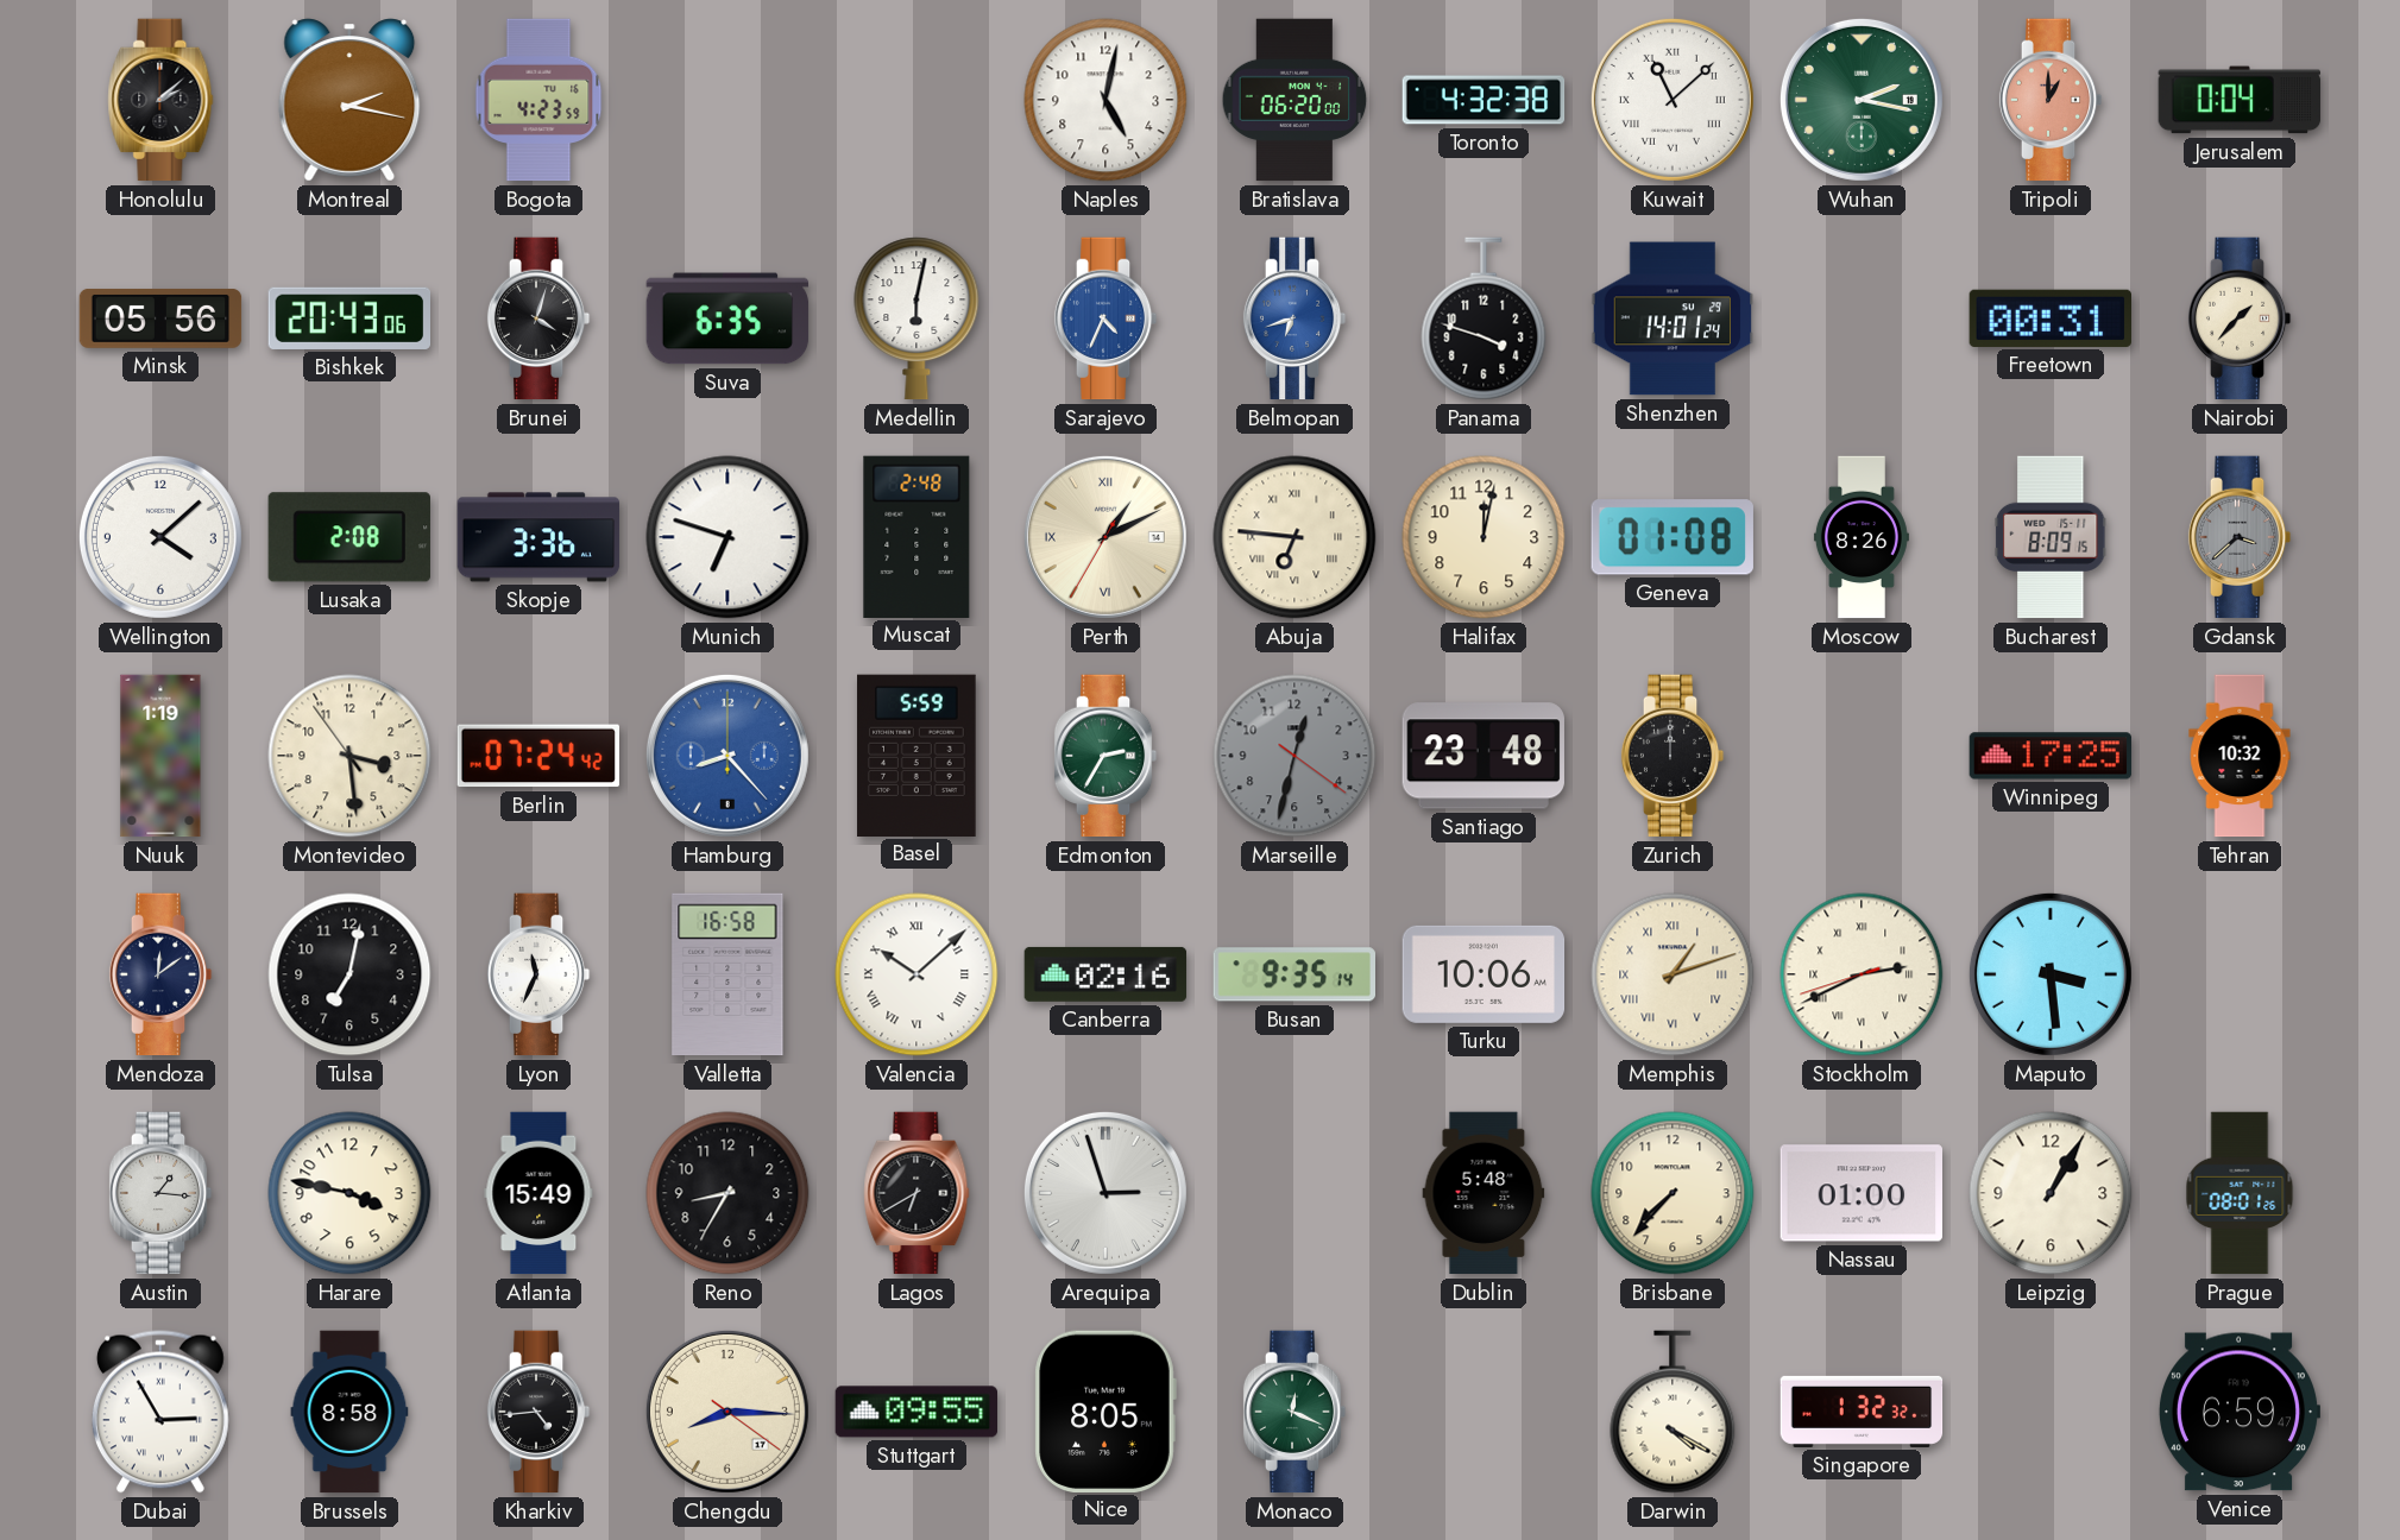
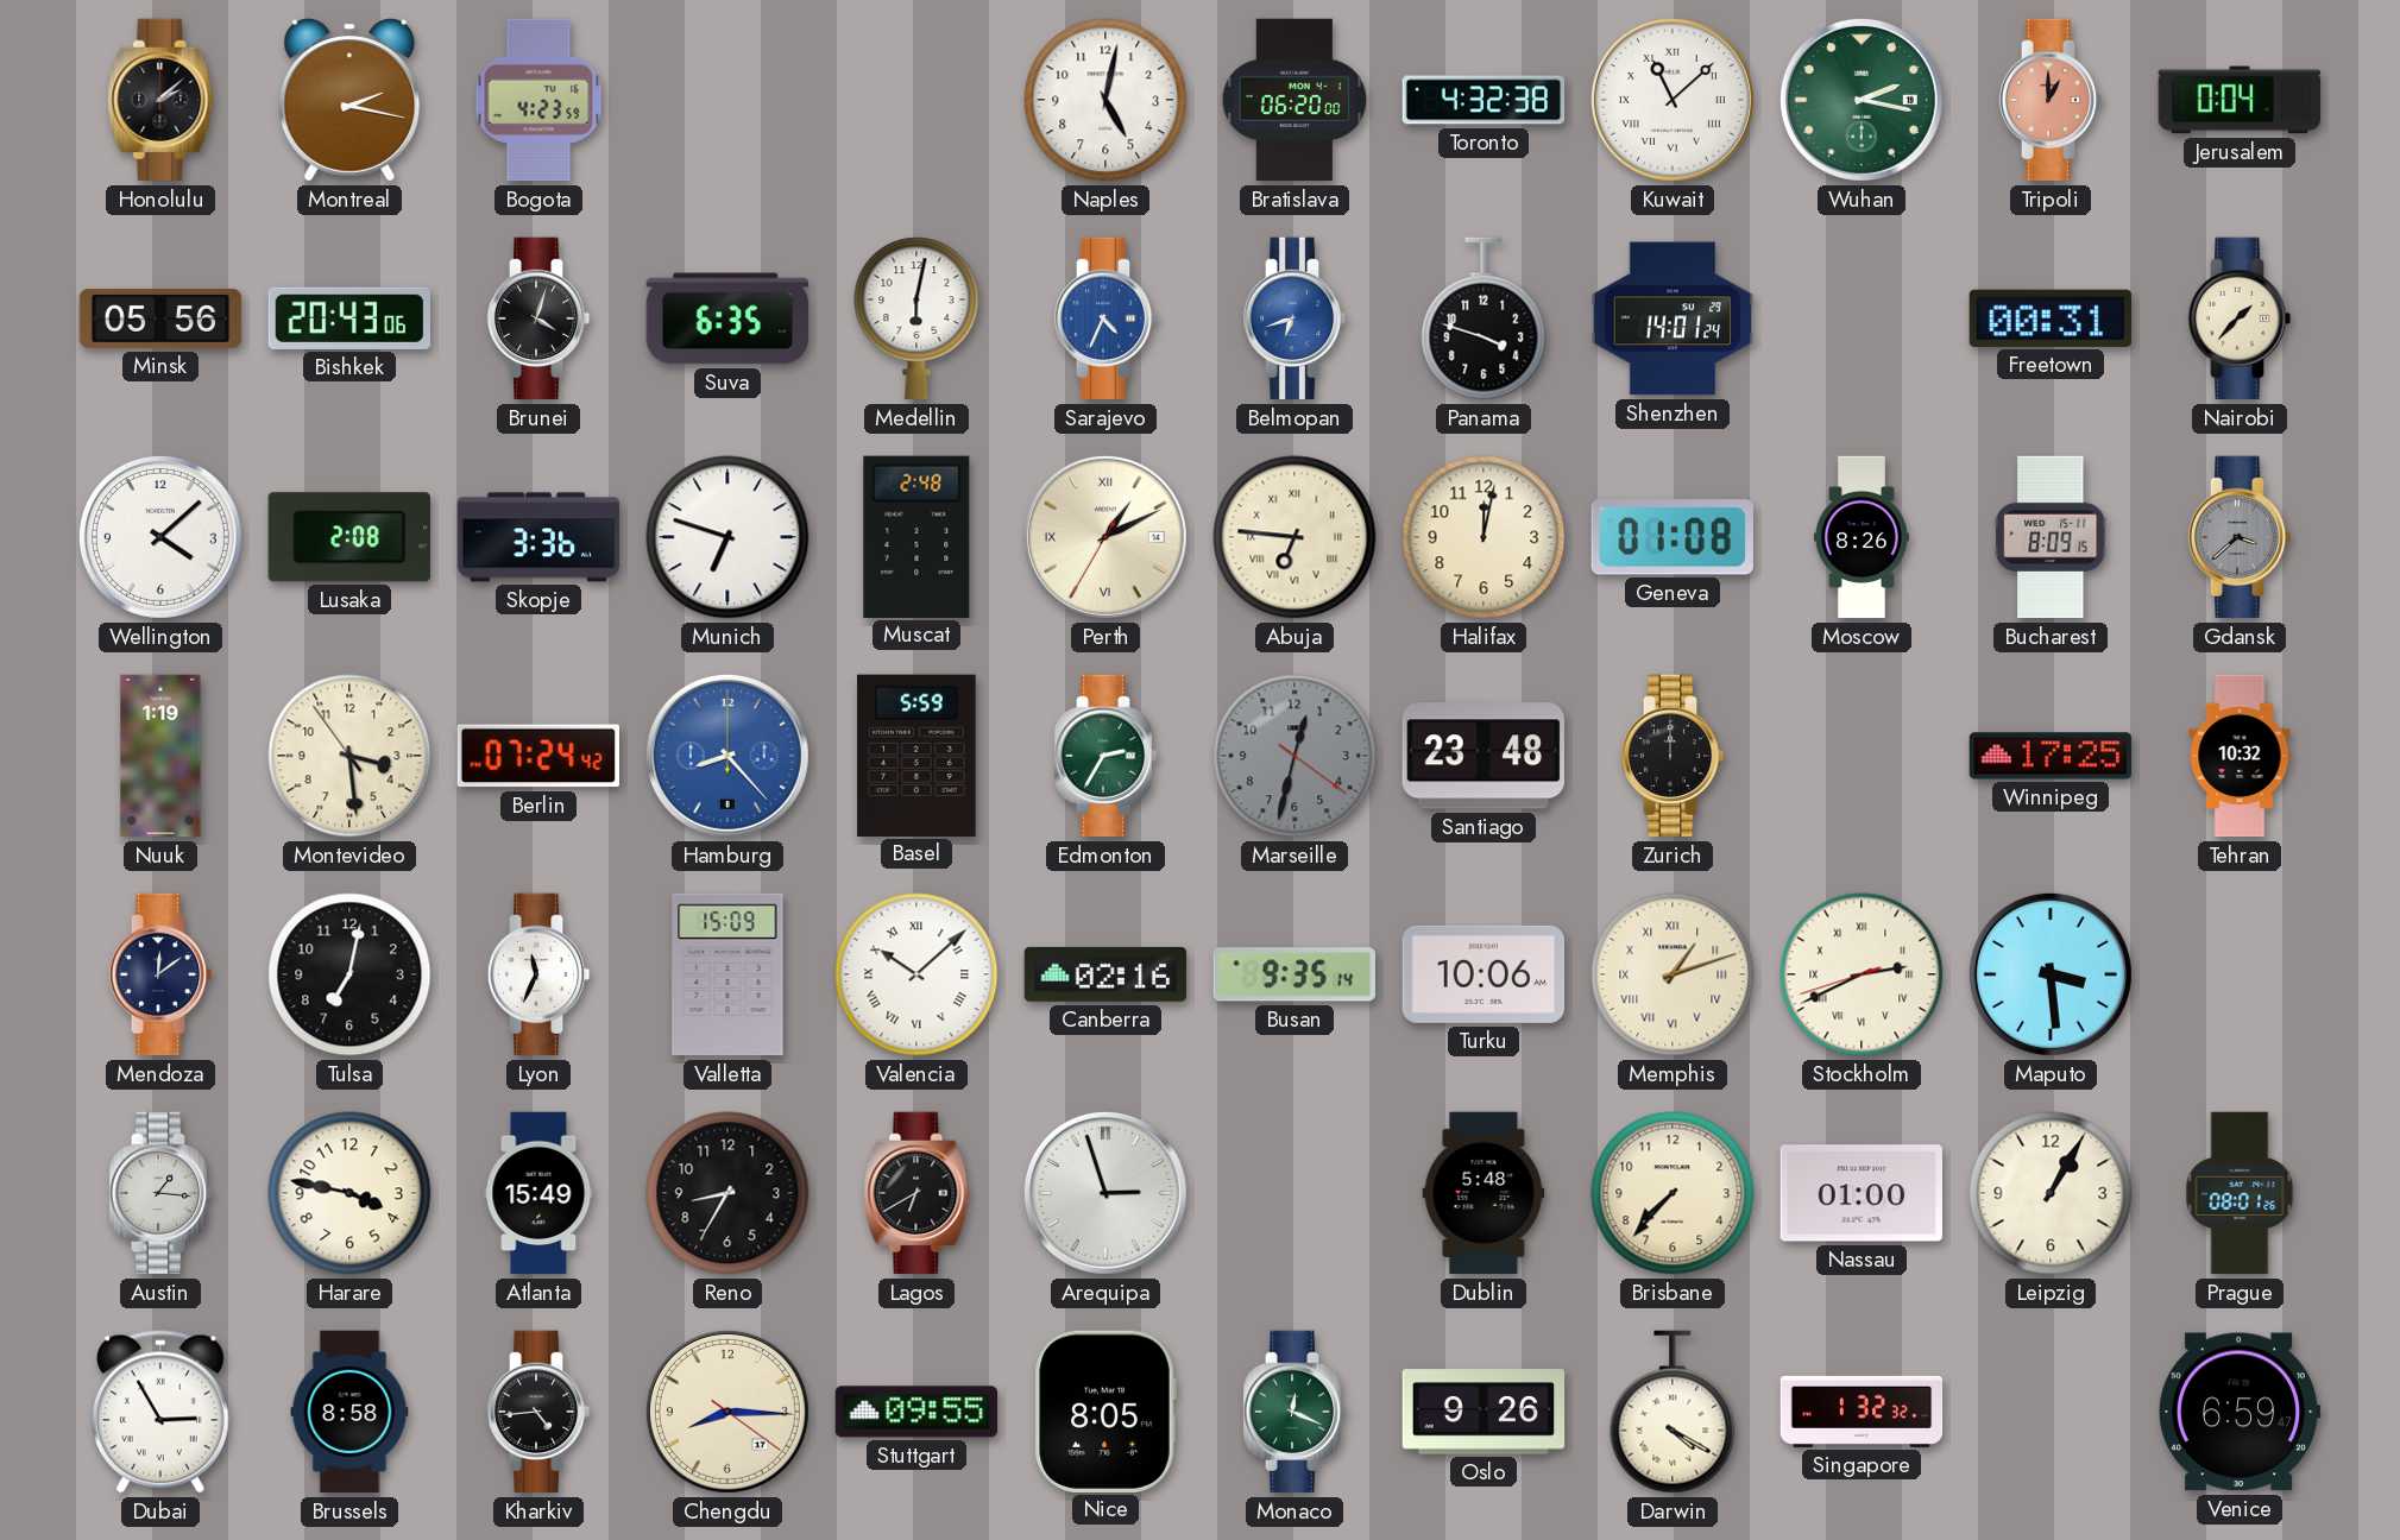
Valletta: 16:58 -> 15:09 (727, 974)
Oslo: none -> 9:26 (1484, 1412)
